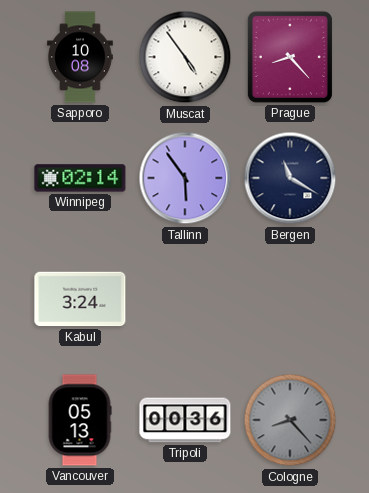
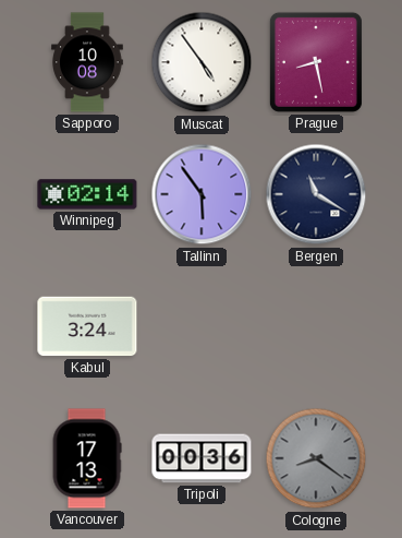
Prague: 8:23 -> 8:28 (316, 62)
Vancouver: 05:13 -> 17:13 (87, 458)
Cologne: 8:23 -> 8:21 (316, 458)
